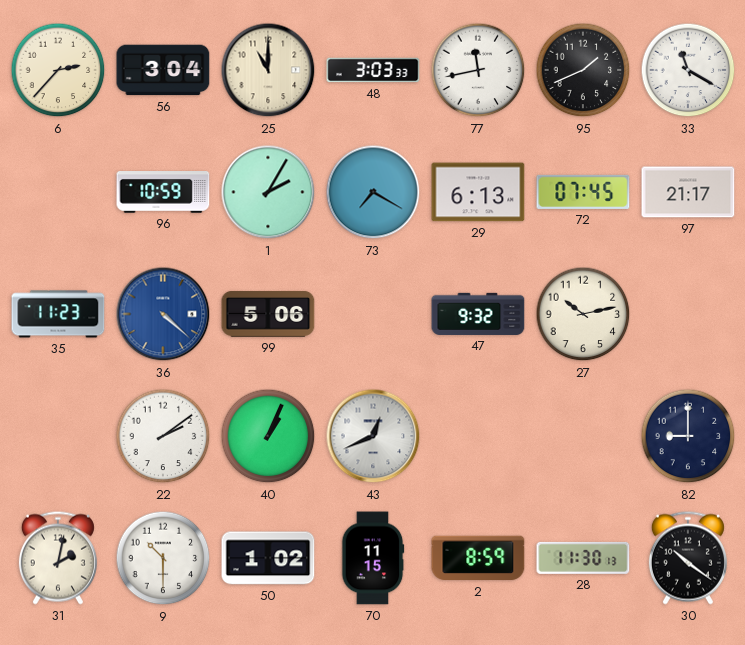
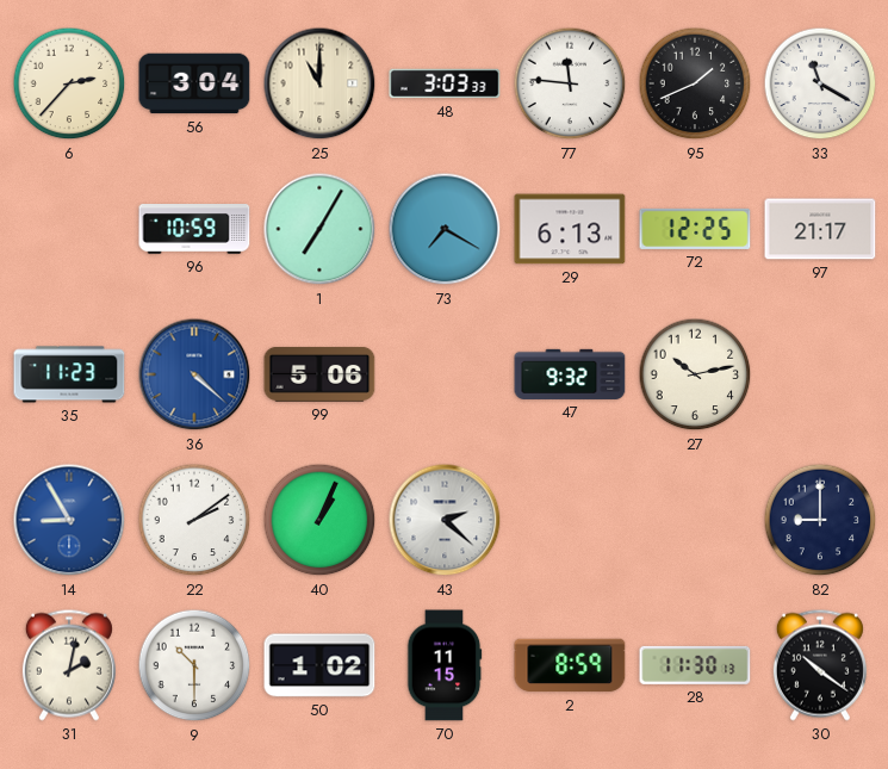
77: 11:43 -> 11:46 (570, 83)
1: 2:05 -> 7:05 (319, 229)
72: 07:45 -> 12:25 (695, 229)
14: none -> 8:55 (69, 520)
43: 12:41 -> 2:22 (445, 520)
